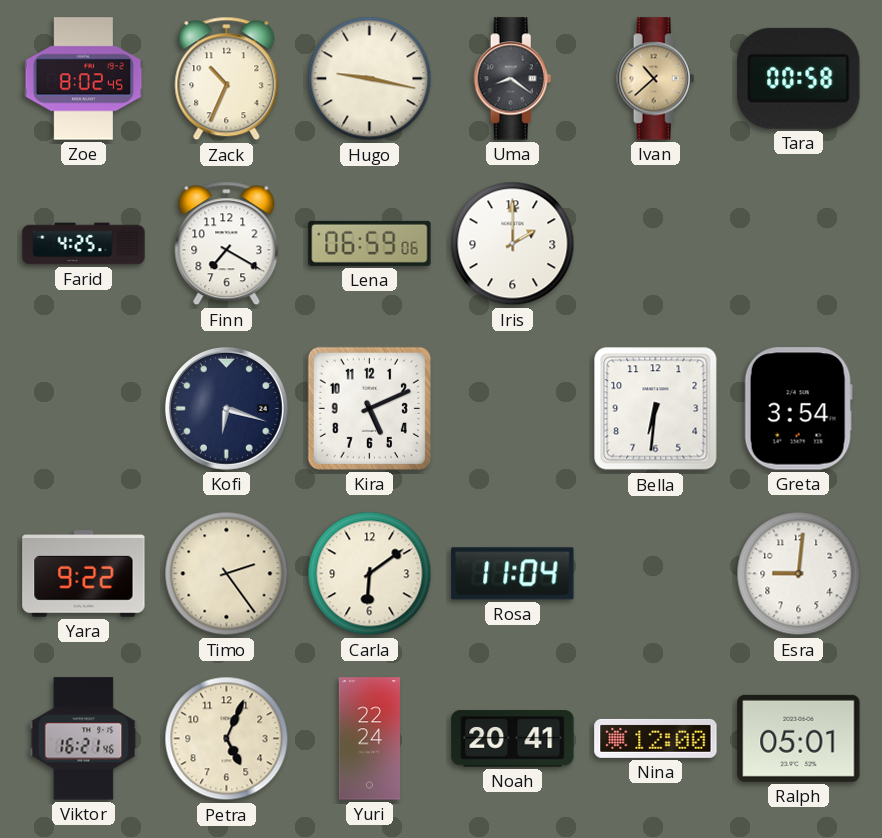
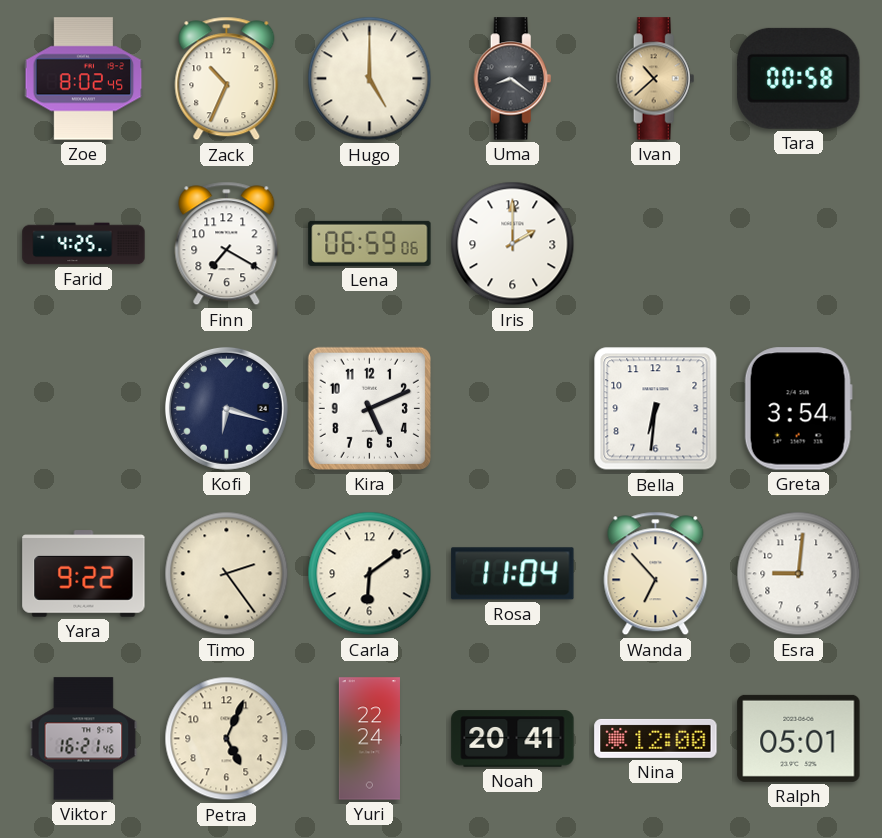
Hugo: 9:17 -> 5:00 (370, 79)
Wanda: none -> 6:53 (656, 574)
